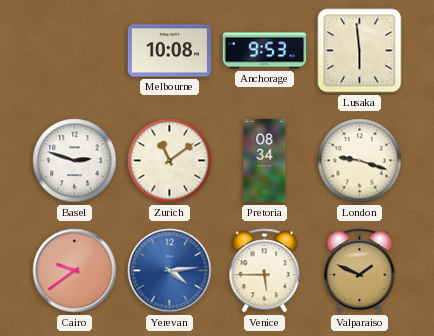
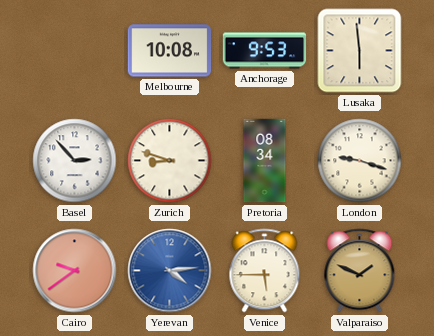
Basel: 2:48 -> 2:53 (75, 161)
Zurich: 11:09 -> 8:48 (170, 161)
